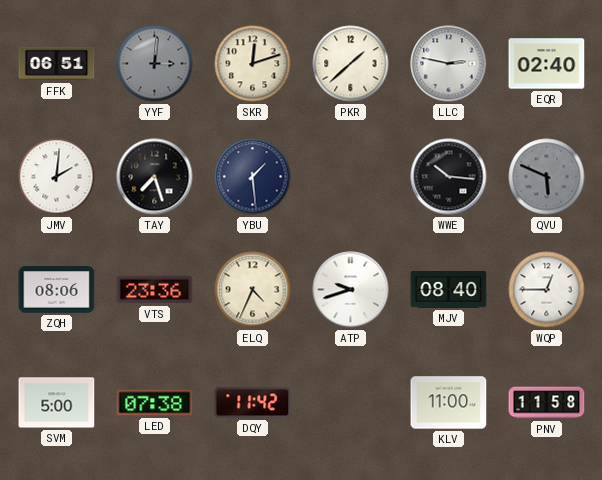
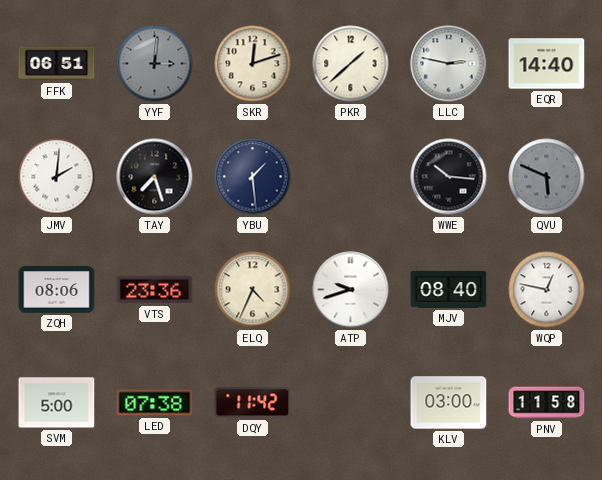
EQR: 02:40 -> 14:40 (547, 64)
WQP: 12:45 -> 12:47 (547, 290)
KLV: 11:00 -> 03:00 (449, 403)
